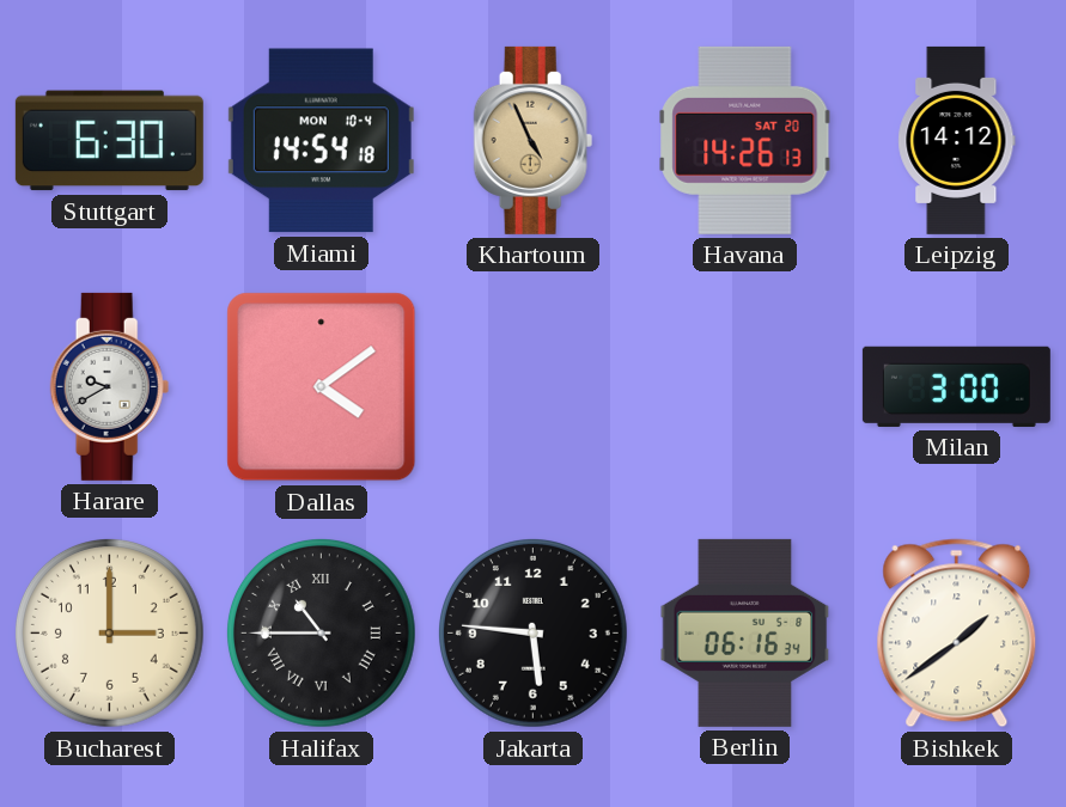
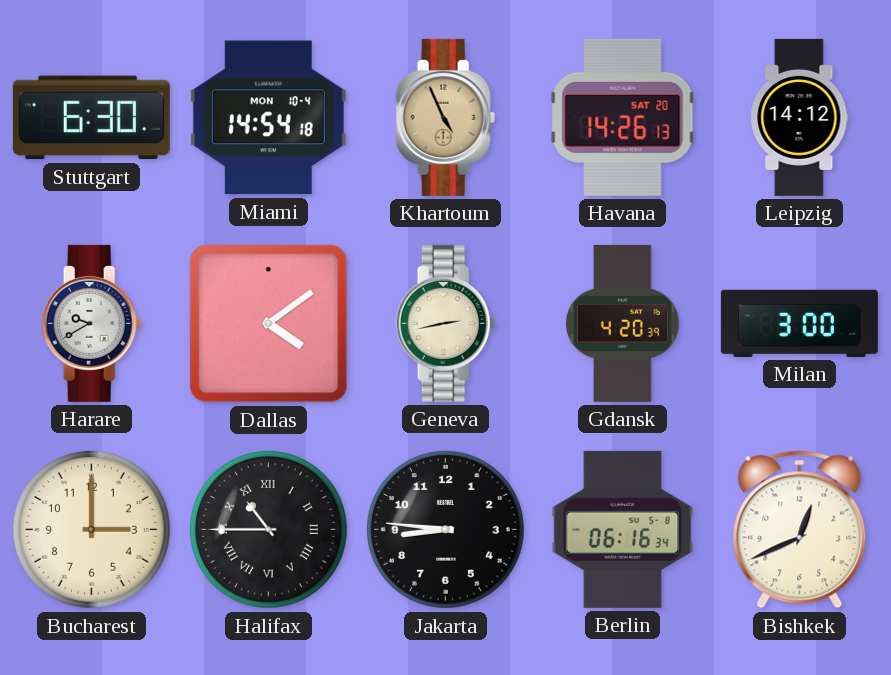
Geneva: none -> 2:43 (446, 323)
Gdansk: none -> 4:20 (623, 323)
Jakarta: 5:46 -> 8:46 (445, 529)
Bishkek: 1:39 -> 12:41 (800, 530)
